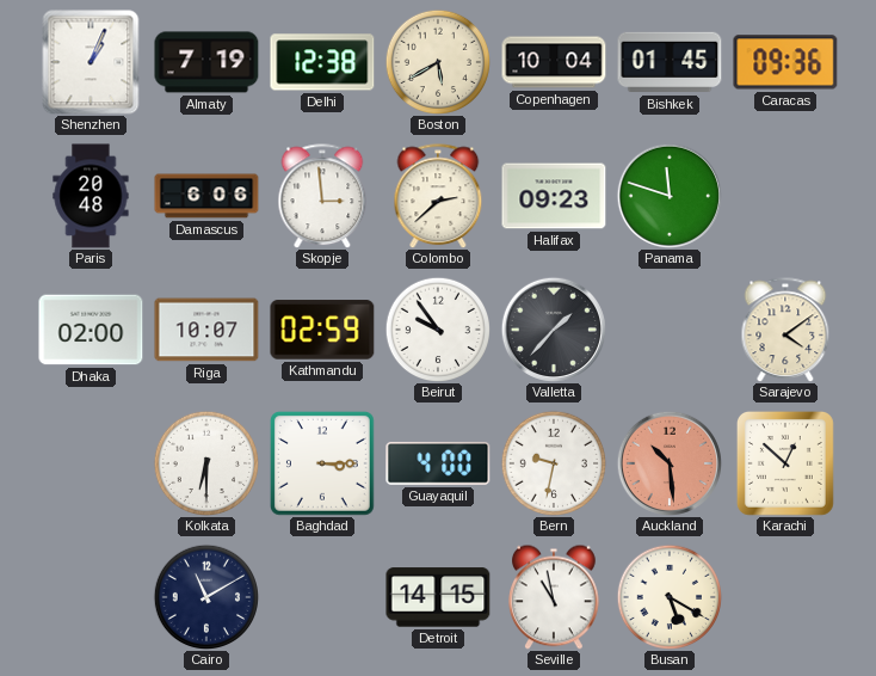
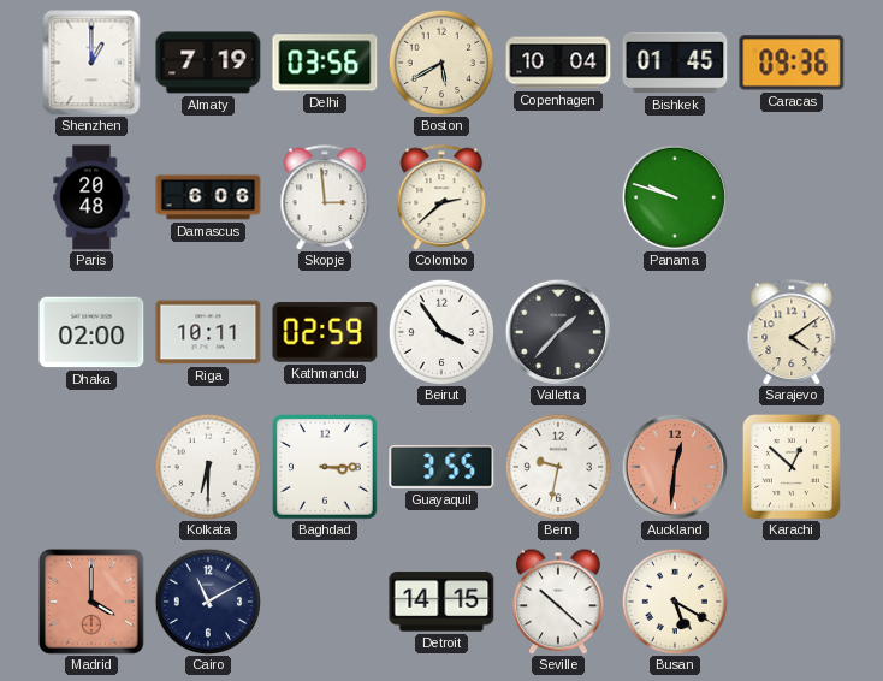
Shenzhen: 1:04 -> 1:00 (91, 63)
Delhi: 12:38 -> 03:56 (325, 63)
Halifax: 09:23 -> none (554, 196)
Panama: 11:48 -> 9:48 (674, 196)
Riga: 10:07 -> 10:11 (208, 332)
Beirut: 9:54 -> 3:54 (441, 332)
Guayaquil: 4:00 -> 3:55 (441, 467)
Auckland: 10:29 -> 12:31 (674, 466)
Madrid: none -> 4:00 (91, 602)
Seville: 10:58 -> 10:22 (559, 602)
